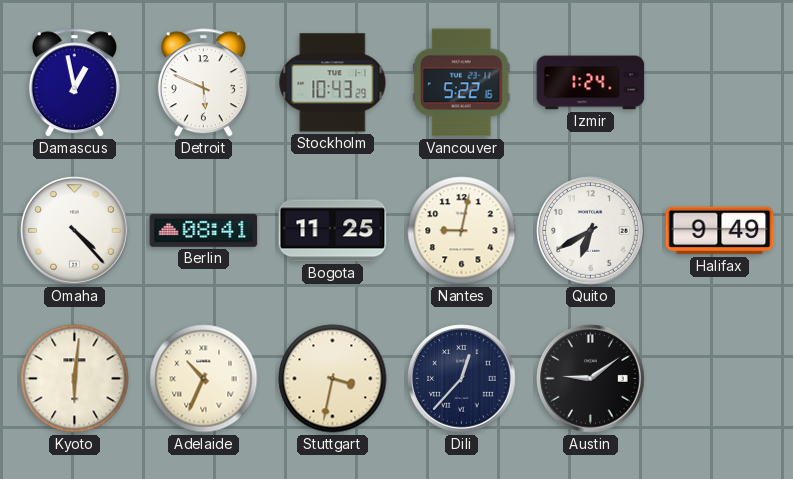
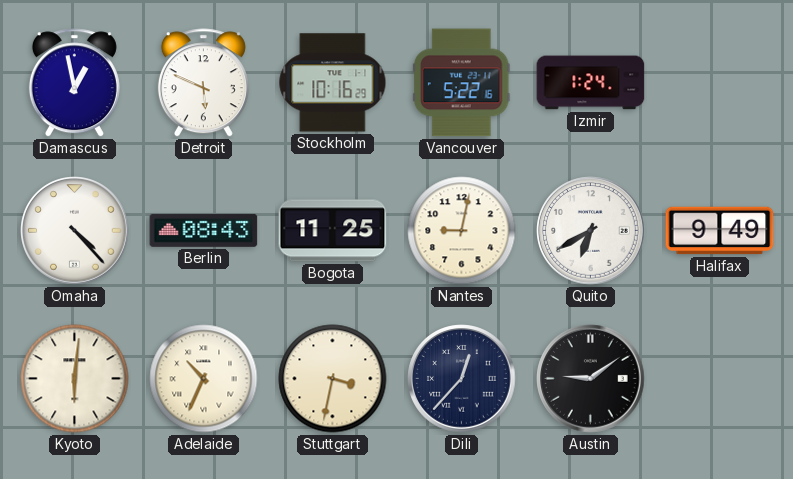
Stockholm: 10:43 -> 10:16 (333, 83)
Berlin: 08:41 -> 08:43 (204, 230)
